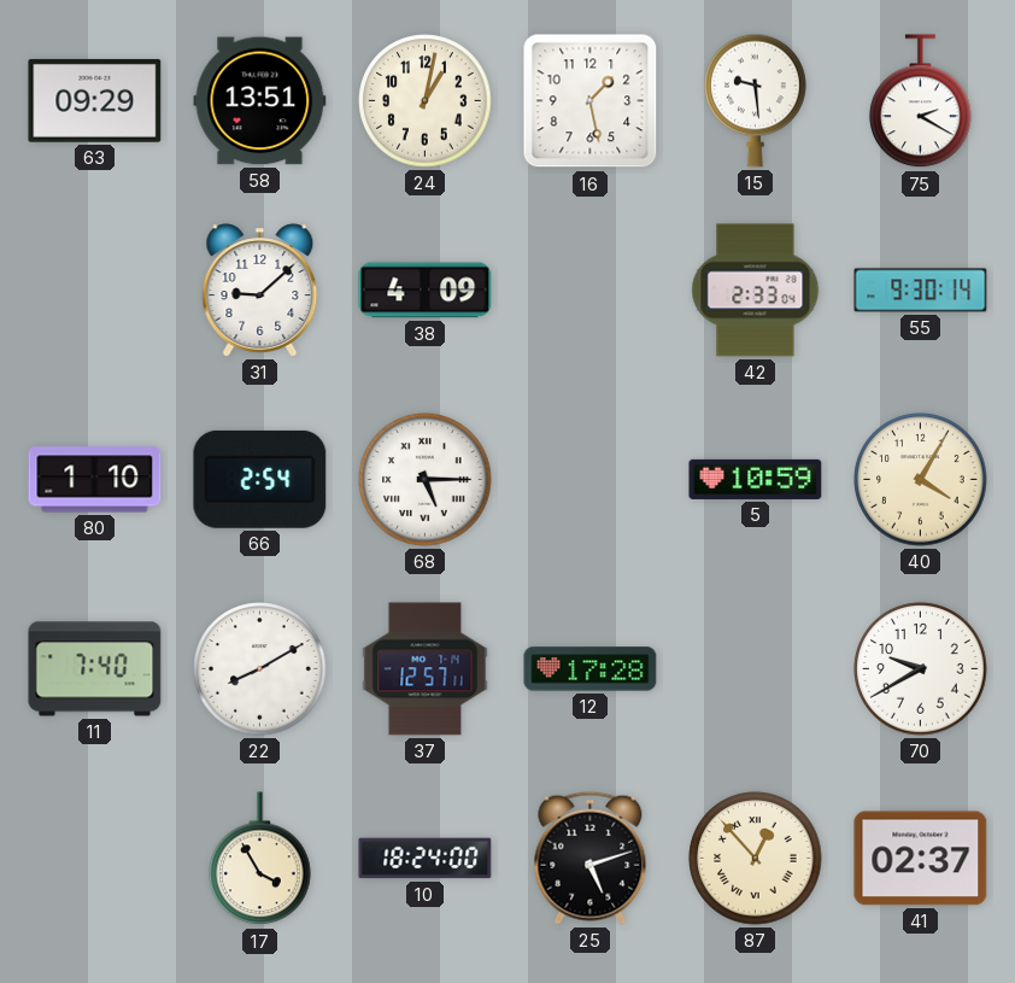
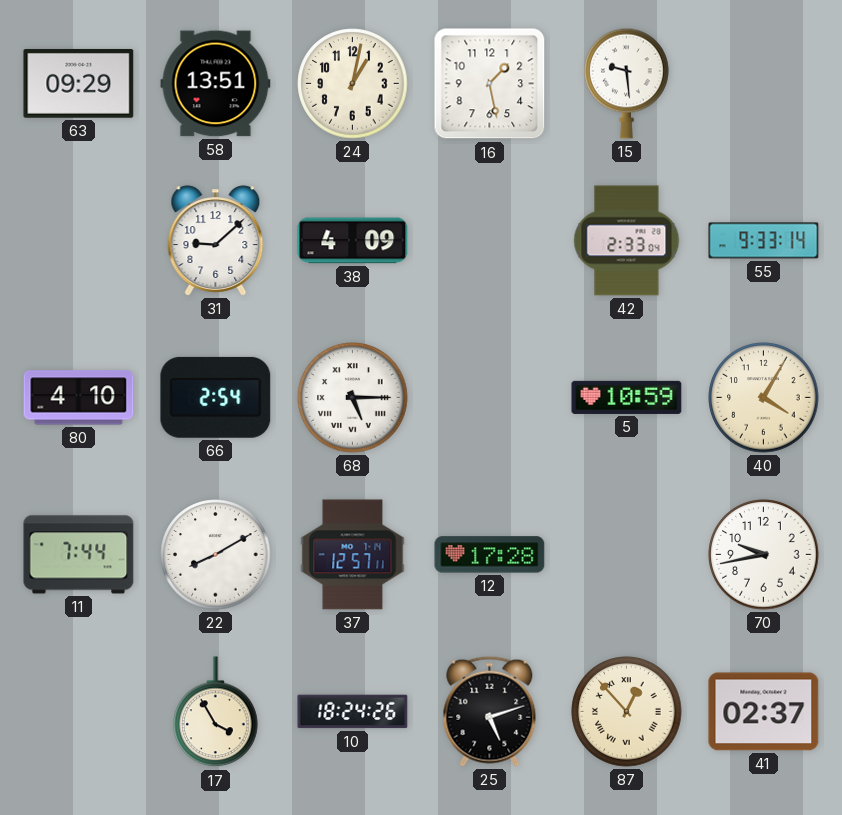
75: 2:20 -> none (921, 101)
55: 9:30 -> 9:33 (764, 241)
80: 1:10 -> 4:10 (79, 398)
11: 7:40 -> 7:44 (79, 555)
70: 9:40 -> 9:43 (764, 555)
10: 18:24:00 -> 18:24:26 (353, 712)
